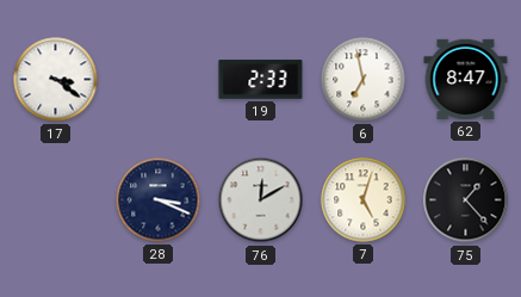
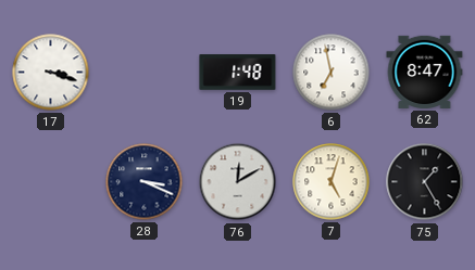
17: 3:21 -> 3:18 (51, 73)
19: 2:33 -> 1:48 (238, 73)
75: 1:23 -> 1:25 (425, 182)
